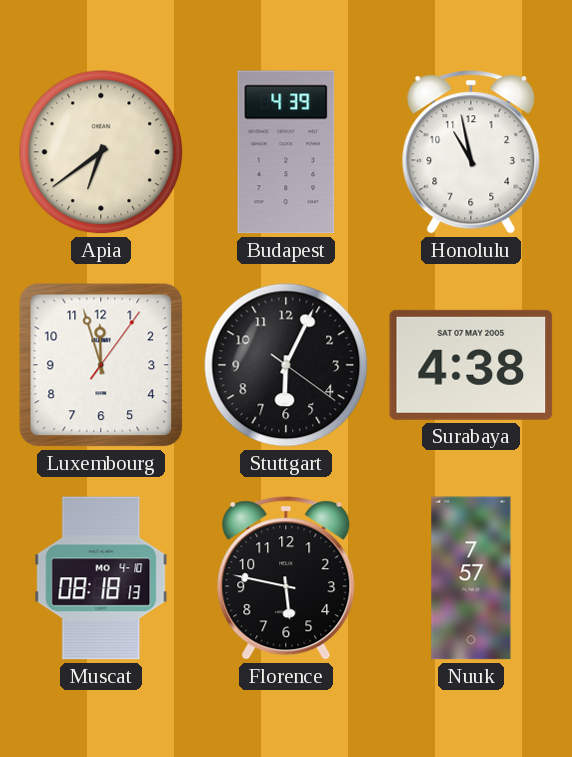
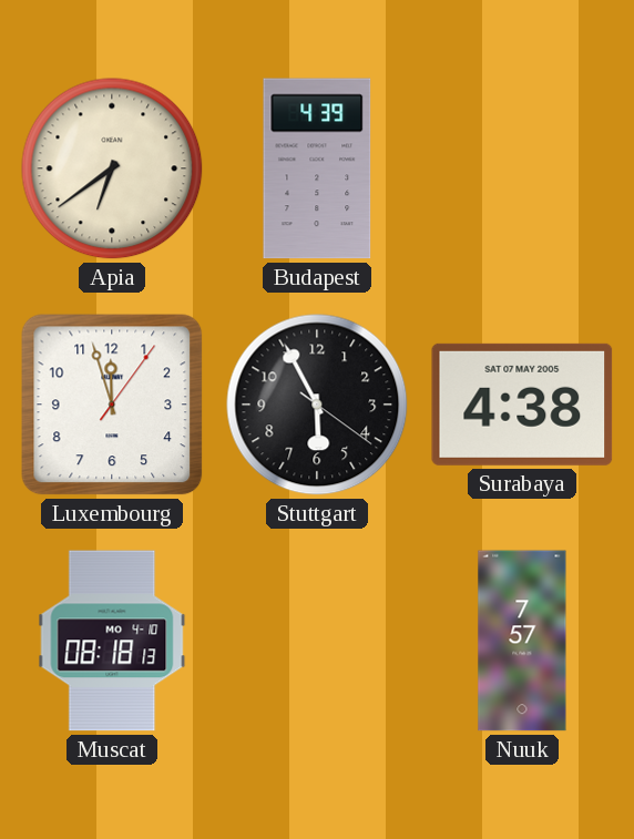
Honolulu: 10:58 -> none (471, 152)
Stuttgart: 6:04 -> 5:55 (317, 405)
Florence: 5:47 -> none (286, 578)
